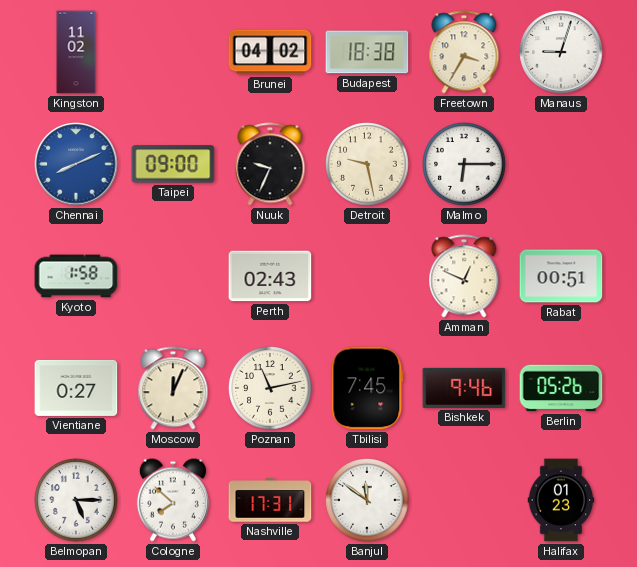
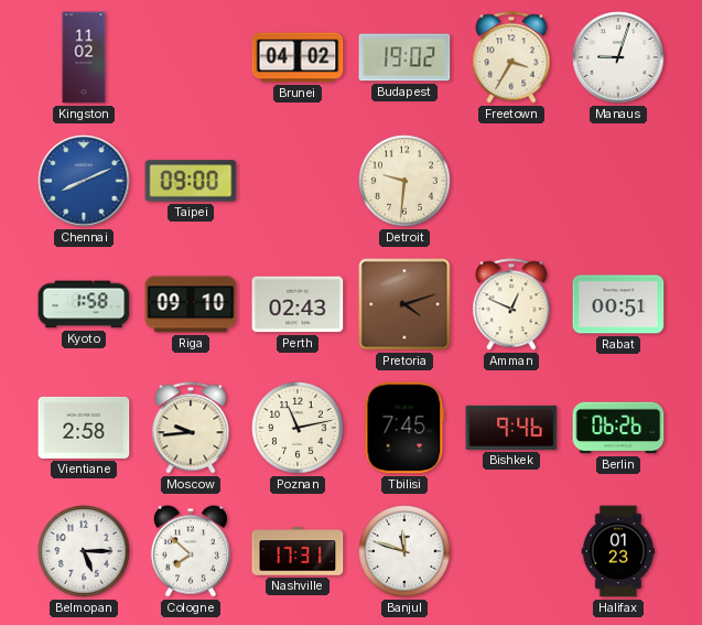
Budapest: 18:38 -> 19:02 (404, 57)
Nuuk: 9:34 -> none (270, 164)
Detroit: 9:28 -> 9:31 (404, 181)
Malmo: 6:15 -> none (464, 164)
Riga: none -> 09:10 (191, 304)
Pretoria: none -> 4:12 (404, 304)
Vientiane: 0:27 -> 2:58 (84, 428)
Moscow: 12:04 -> 9:44 (191, 428)
Berlin: 05:26 -> 06:26 (618, 428)
Banjul: 11:51 -> 11:48 (404, 551)
